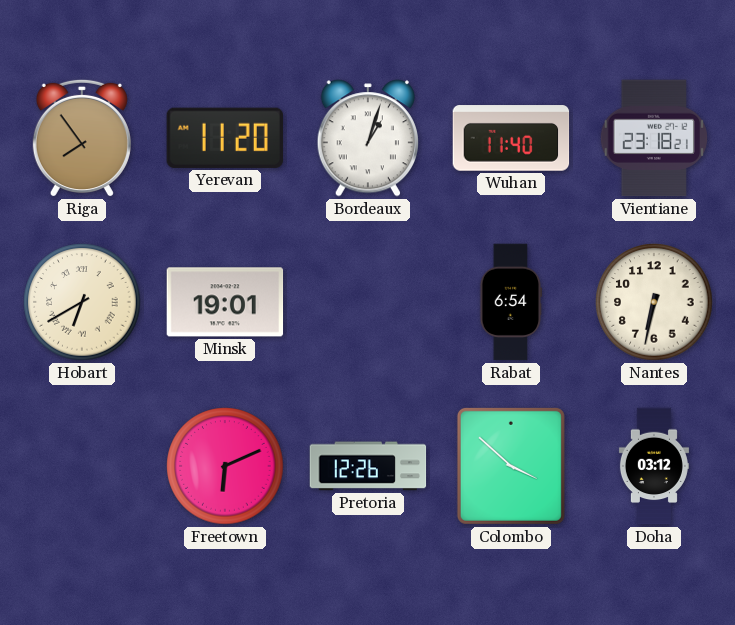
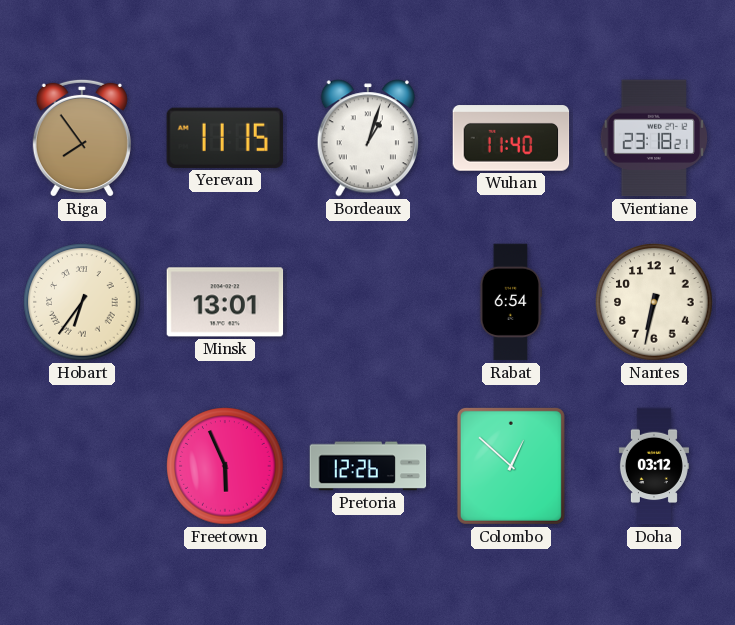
Yerevan: 11:20 -> 11:15 (225, 138)
Hobart: 6:40 -> 6:36 (82, 302)
Minsk: 19:01 -> 13:01 (225, 302)
Freetown: 6:11 -> 5:56 (225, 466)
Colombo: 3:52 -> 12:52 (511, 466)
